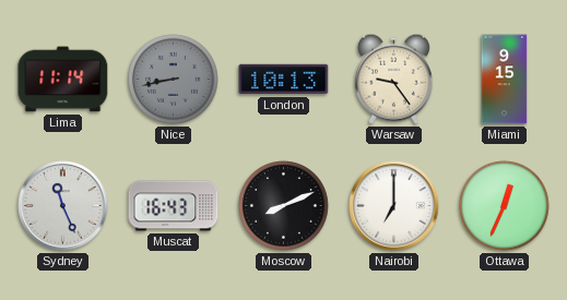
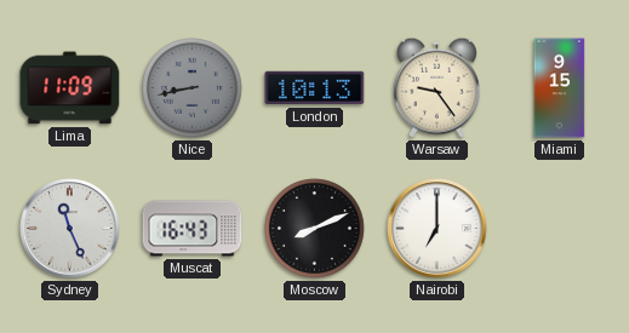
Lima: 11:14 -> 11:09 (70, 88)
Ottawa: 12:34 -> none (505, 206)
